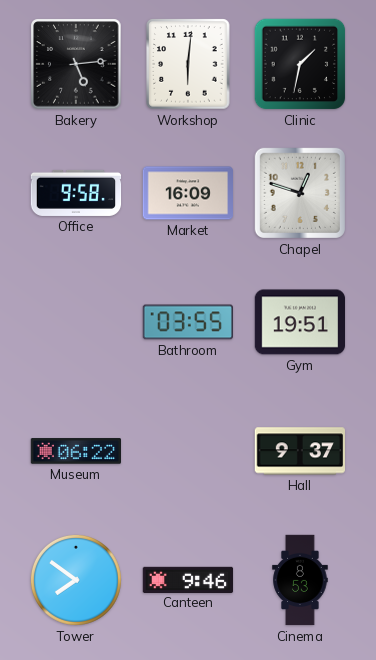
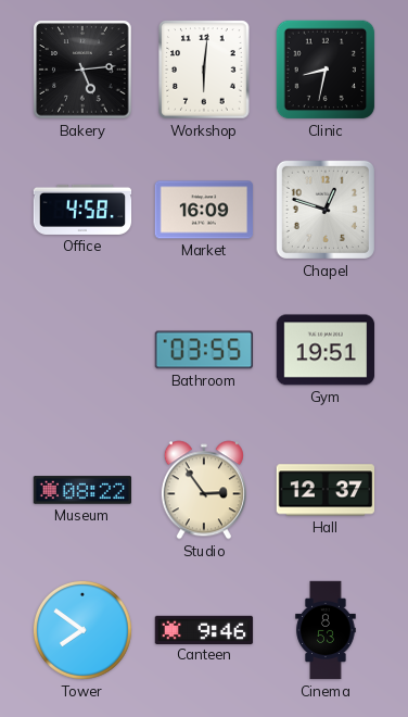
Clinic: 1:32 -> 8:32 (326, 70)
Office: 9:58 -> 4:58 (82, 210)
Museum: 06:22 -> 08:22 (81, 490)
Studio: none -> 2:54 (204, 490)
Hall: 9:37 -> 12:37 (326, 490)
